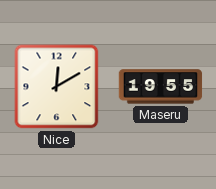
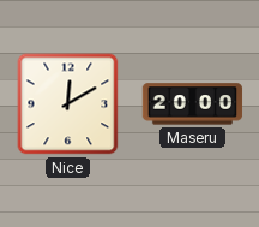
Maseru: 19:55 -> 20:00 (193, 104)
